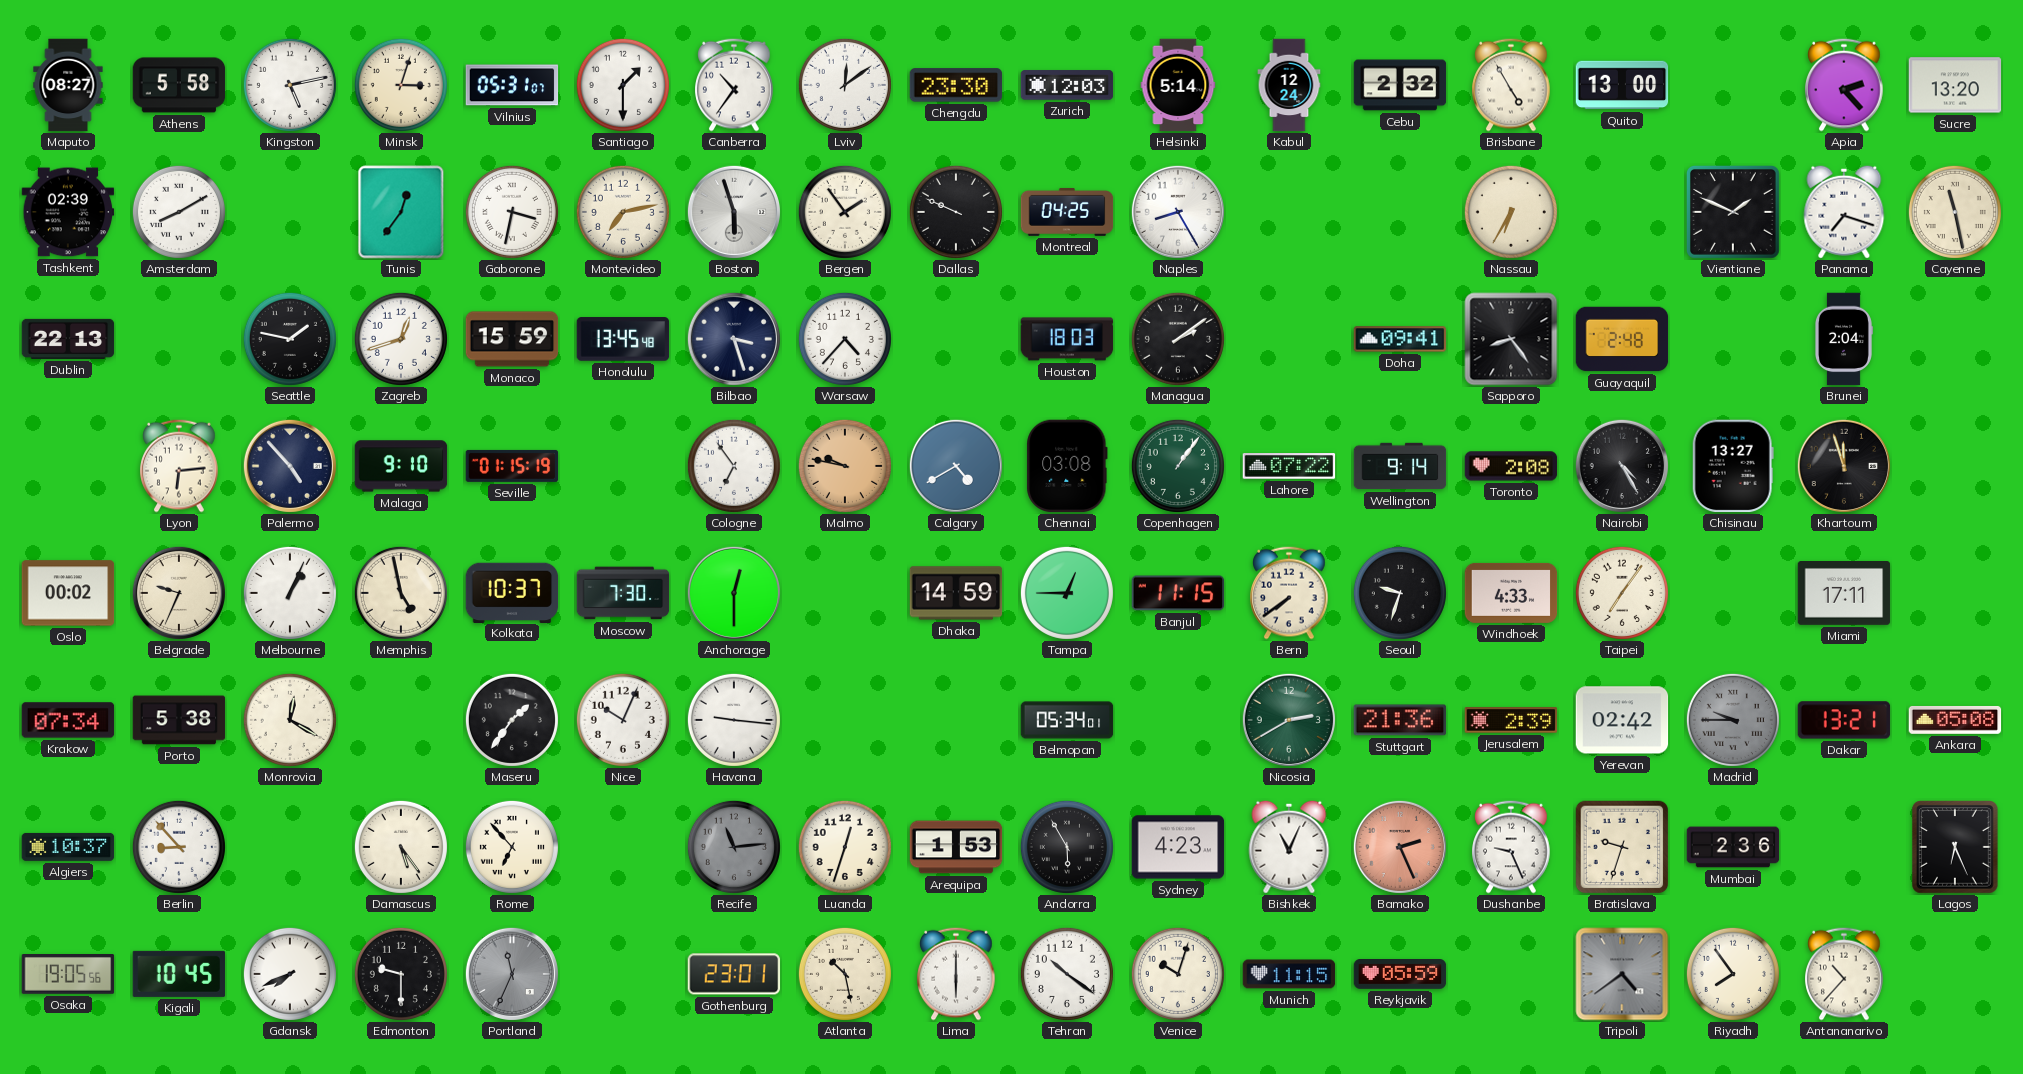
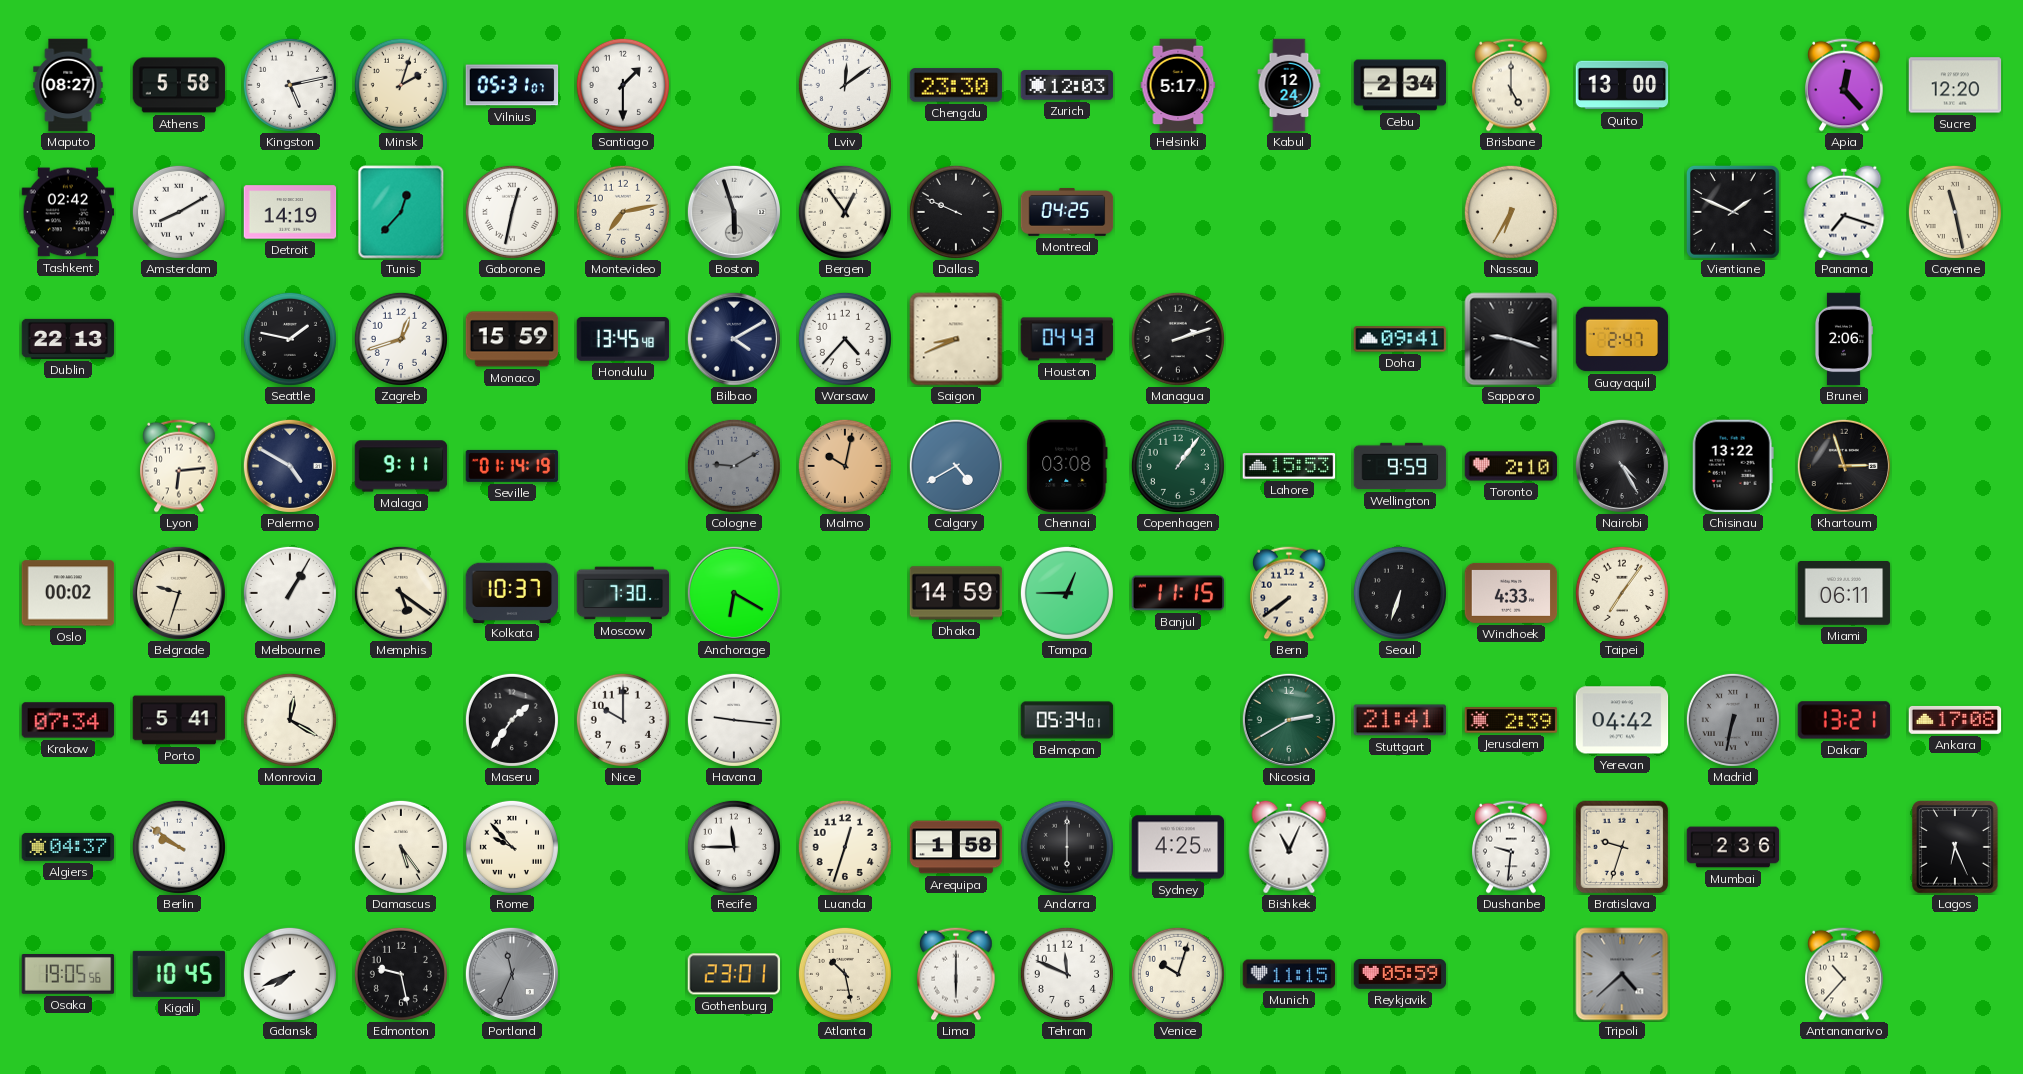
Minsk: 3:03 -> 2:03 (401, 85)
Canberra: 10:36 -> none (734, 85)
Helsinki: 5:14 -> 5:17 (1178, 85)
Cebu: 2:32 -> 2:34 (1400, 85)
Brisbane: 4:55 -> 5:00 (1511, 85)
Apia: 2:23 -> 12:23 (1844, 85)
Sucre: 13:20 -> 12:20 (1955, 85)
Tashkent: 02:39 -> 02:42 (68, 212)
Detroit: none -> 14:19 (290, 212)
Tunis: 12:36 -> 12:37 (401, 212)
Gaborone: 3:32 -> 12:32 (512, 212)
Bergen: 1:54 -> 12:54 (845, 212)
Naples: 8:25 -> none (1178, 212)
Bilbao: 3:27 -> 4:10 (734, 339)
Saigon: none -> 8:41 (956, 339)
Houston: 18:03 -> 04:43 (1067, 339)
Managua: 2:09 -> 2:12 (1178, 339)
Sapporo: 8:24 -> 9:18 (1511, 339)
Guayaquil: 2:48 -> 2:47 (1622, 339)
Brunei: 2:04 -> 2:06 (1844, 339)
Palermo: 4:53 -> 4:50 (290, 466)
Malaga: 9:10 -> 9:11 (401, 466)
Seville: 01:15 -> 01:14 (512, 466)
Cologne: 6:54 -> 9:10 (734, 466)
Cologne dial: white -> grey (734, 466)
Malmo: 9:47 -> 10:02 (845, 466)
Lahore: 07:22 -> 15:53 (1289, 466)
Wellington: 9:14 -> 9:59 (1400, 466)
Toronto: 2:08 -> 2:10 (1511, 466)
Chisinau: 13:27 -> 13:22 (1733, 466)
Khartoum: 11:57 -> 2:57 (1844, 466)
Belgrade: 9:34 -> 9:33 (179, 593)
Melbourne: 1:04 -> 1:05 (290, 593)
Memphis: 4:58 -> 5:21 (401, 593)
Anchorage: 12:30 -> 6:20 (734, 593)
Seoul: 9:33 -> 6:33 (1400, 593)
Miami: 17:11 -> 06:11 (1844, 594)
Porto: 5:38 -> 5:41 (179, 720)
Nice: 10:04 -> 10:00 (623, 720)
Stuttgart: 21:36 -> 21:41 (1400, 720)
Yerevan: 02:42 -> 04:42 (1622, 720)
Madrid: 9:45 -> 6:32 (1733, 720)
Ankara: 05:08 -> 17:08 (1955, 720)
Algiers: 10:37 -> 04:37 (68, 847)
Berlin: 8:53 -> 9:51 (179, 847)
Rome: 6:53 -> 9:53 (512, 847)
Recife: 11:14 -> 11:45 (734, 847)
Recife dial: grey -> white (734, 847)
Arequipa: 1:53 -> 1:58 (956, 847)
Andorra: 5:55 -> 6:00 (1067, 847)
Sydney: 4:23 -> 4:25 (1178, 847)
Bamako: 2:26 -> none (1400, 847)
Dushanbe: 9:26 -> 9:31 (1511, 847)
Edmonton: 9:30 -> 9:28 (401, 974)
Tehran: 10:21 -> 11:49 (1067, 974)
Tripoli: 4:39 -> 4:38 (1622, 974)
Riyadh: 7:54 -> none (1733, 974)
